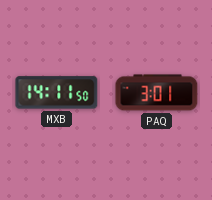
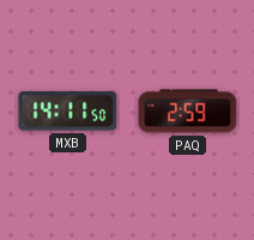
PAQ: 3:01 -> 2:59 (188, 112)
